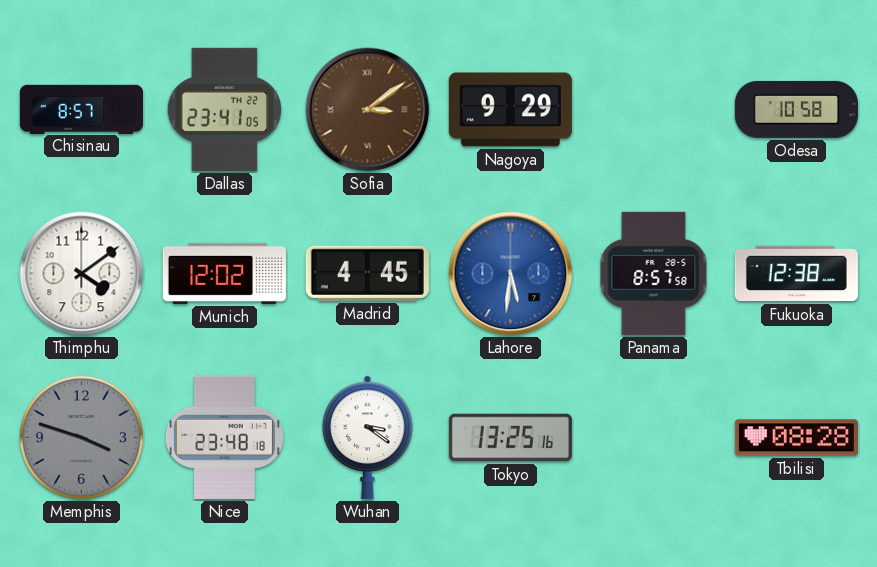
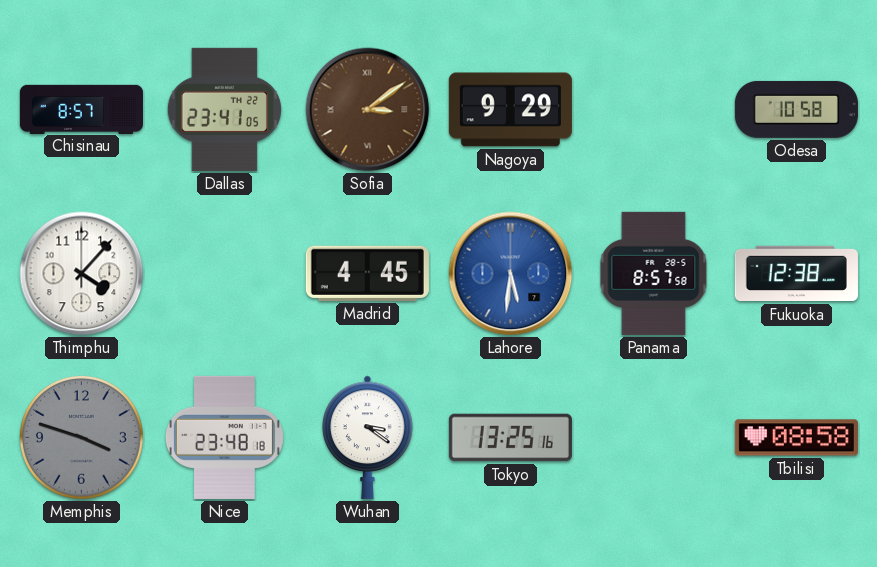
Thimphu: 4:09 -> 4:07 (82, 274)
Munich: 12:02 -> none (224, 273)
Tbilisi: 08:28 -> 08:58 (796, 438)
